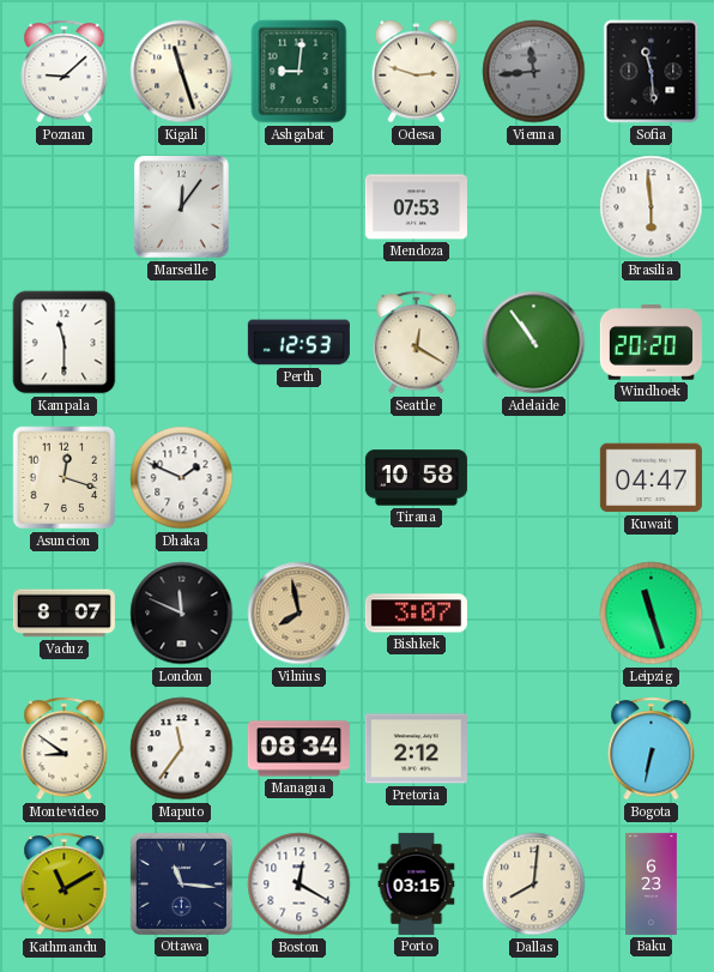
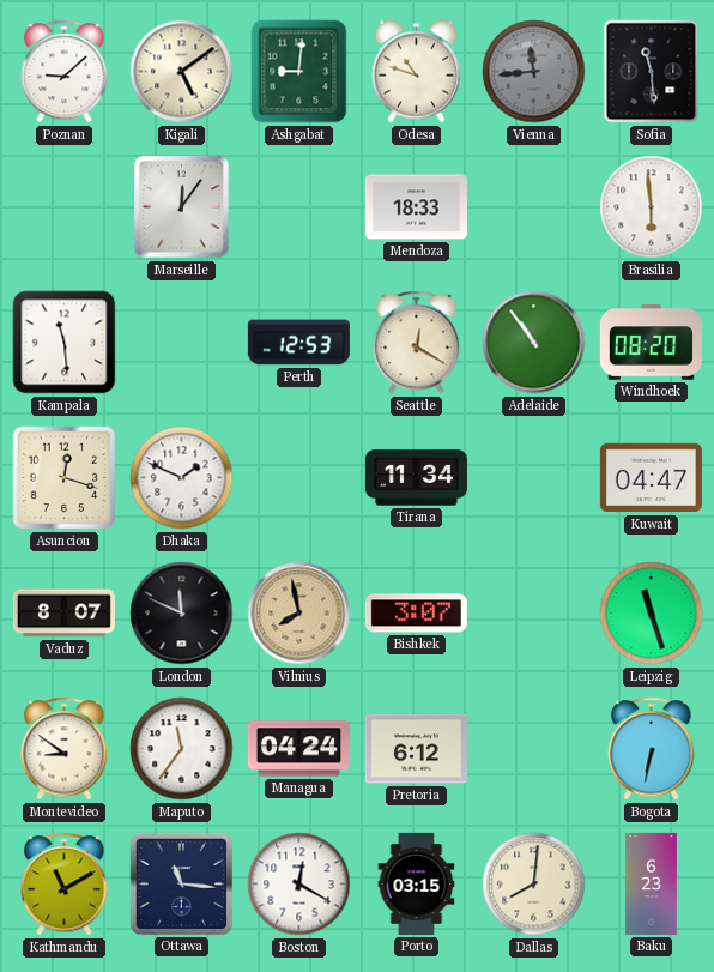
Kigali: 11:27 -> 5:09 (182, 72)
Odesa: 2:48 -> 10:48 (417, 72)
Mendoza: 07:53 -> 18:33 (416, 207)
Kampala: 11:30 -> 11:29 (65, 343)
Windhoek: 20:20 -> 08:20 (651, 343)
Tirana: 10:58 -> 11:34 (416, 478)
Managua: 08:34 -> 04:24 (298, 749)
Pretoria: 2:12 -> 6:12 (416, 749)
